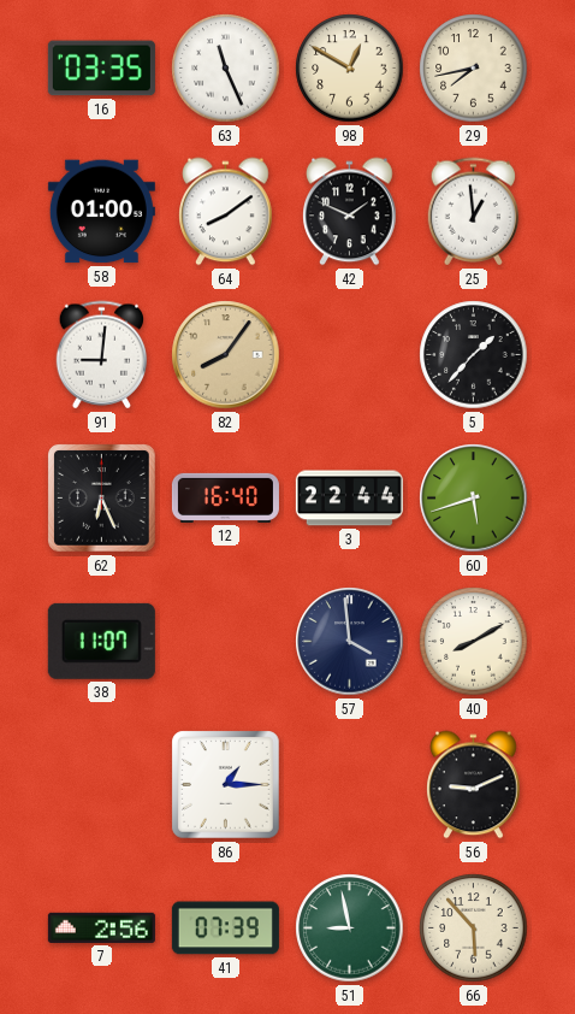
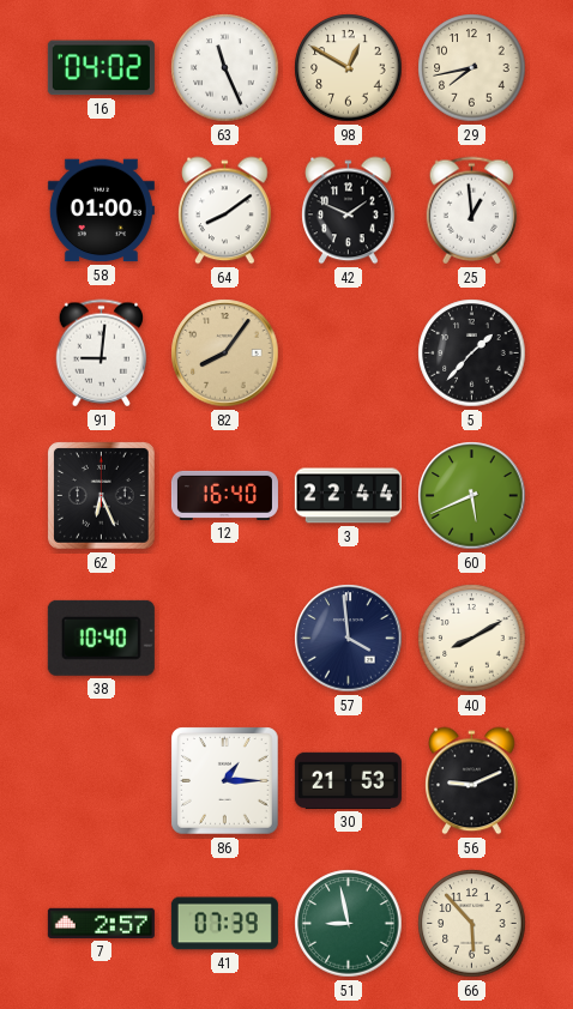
16: 03:35 -> 04:02 (101, 68)
60: 5:42 -> 5:41 (472, 496)
38: 11:07 -> 10:40 (101, 638)
30: none -> 21:53 (348, 780)
7: 2:56 -> 2:57 (101, 923)
